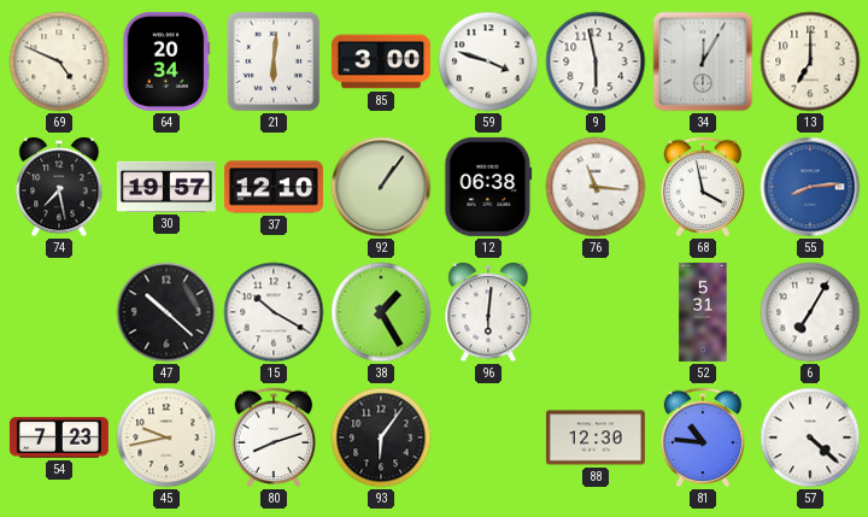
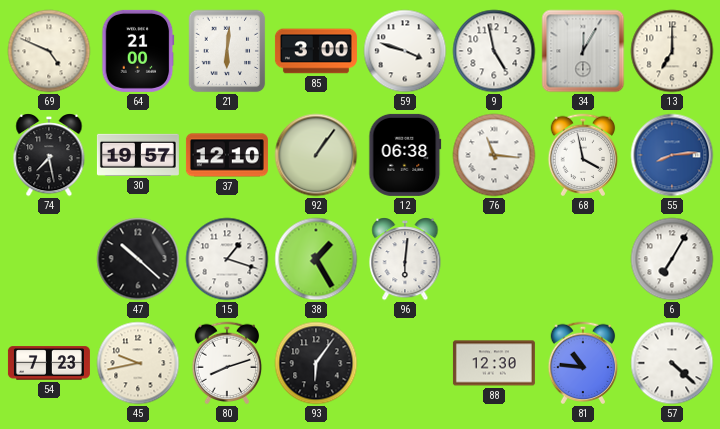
64: 20:34 -> 21:00 (138, 51)
9: 5:58 -> 4:58 (494, 51)
15: 10:20 -> 1:18 (227, 259)
52: 5:31 -> none (703, 312)
